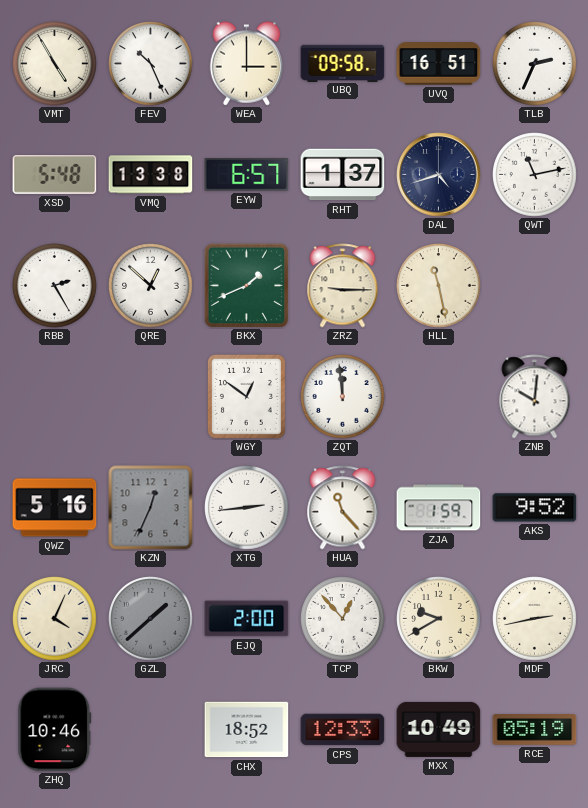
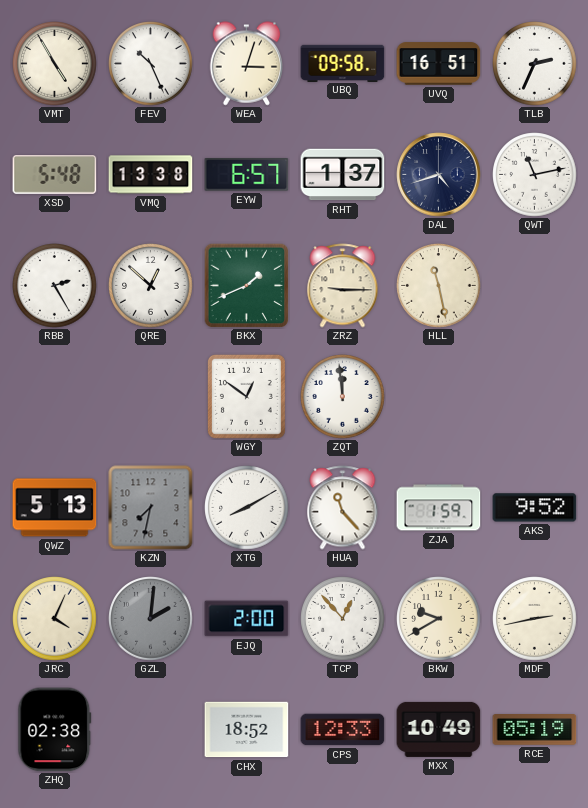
WEA: 3:00 -> 3:03 (247, 64)
ZNB: 10:01 -> none (535, 397)
QWZ: 5:16 -> 5:13 (55, 508)
KZN: 12:34 -> 7:32 (151, 508)
XTG: 2:44 -> 8:10 (247, 508)
GZL: 1:38 -> 2:01 (151, 619)
ZHQ: 10:46 -> 02:38 (55, 730)
